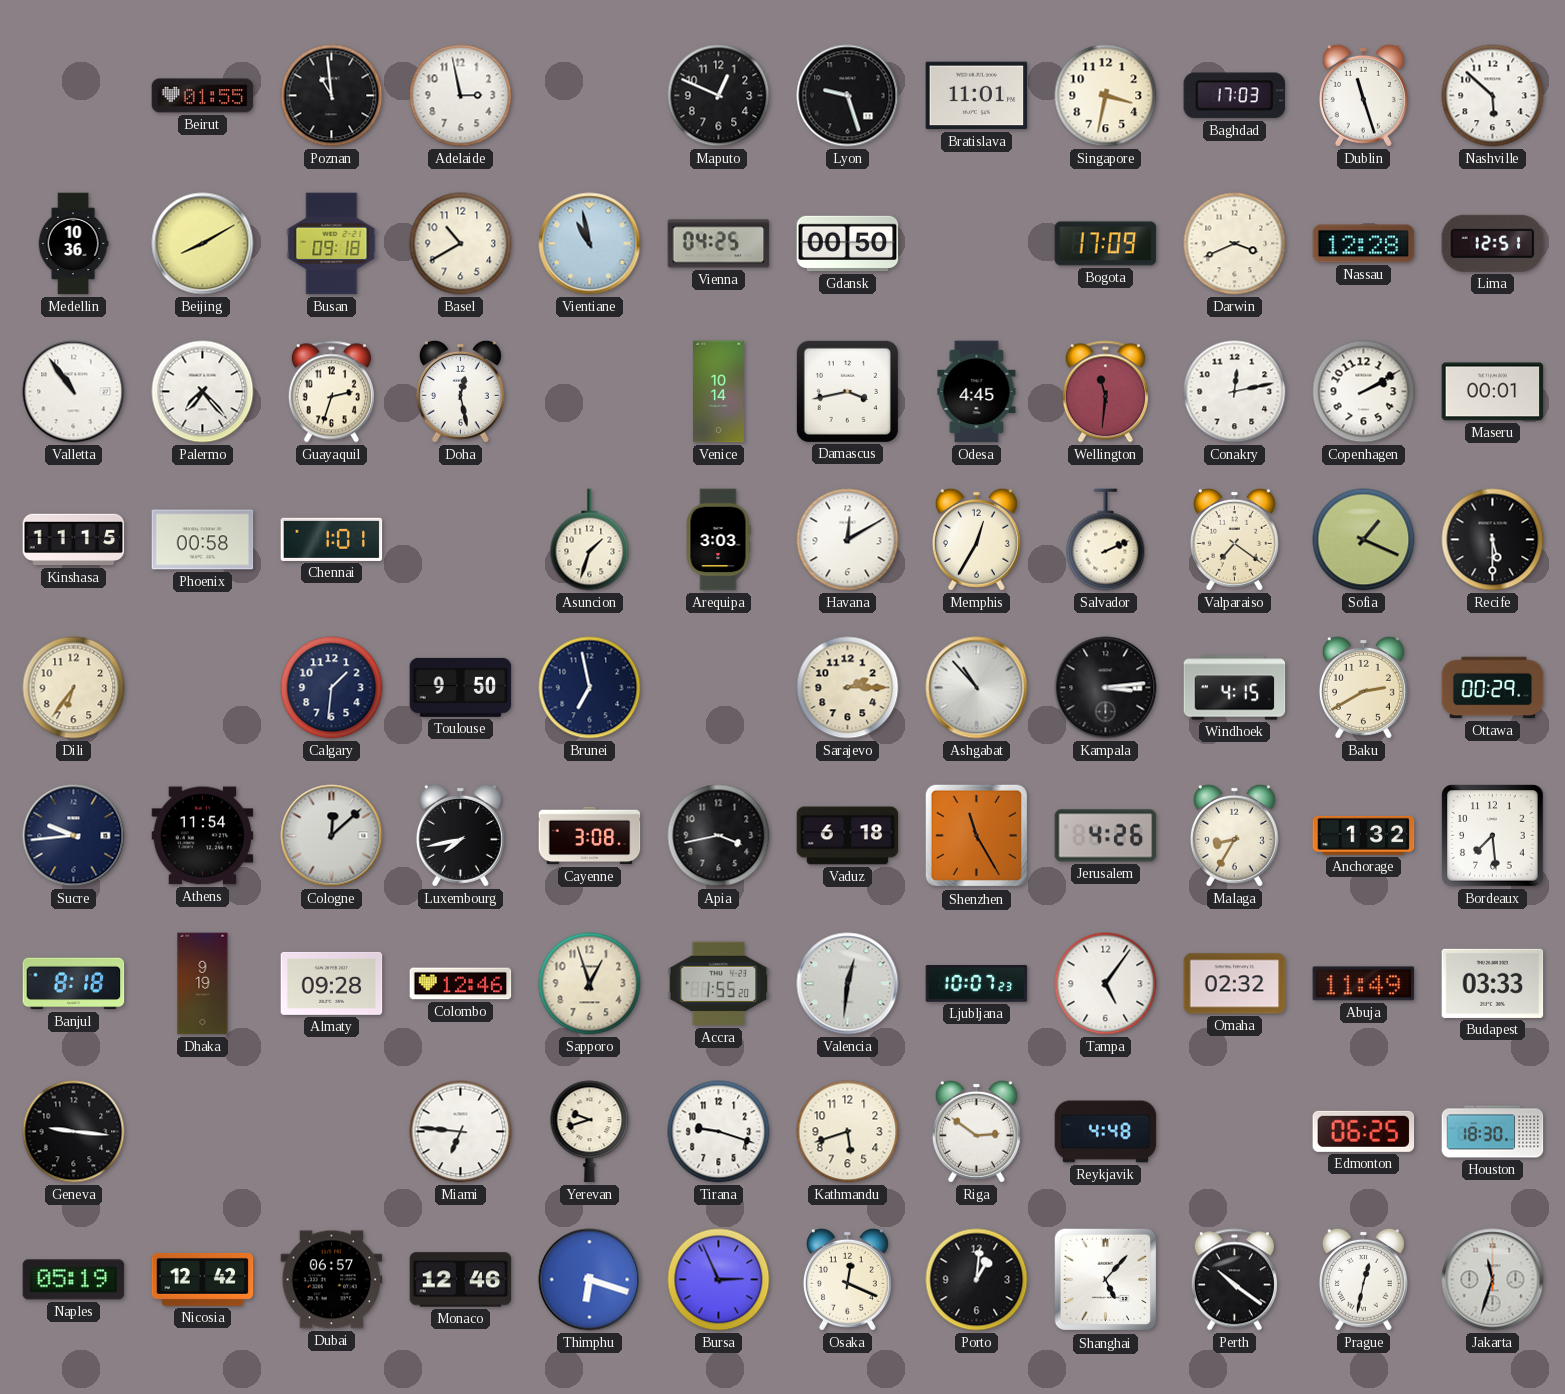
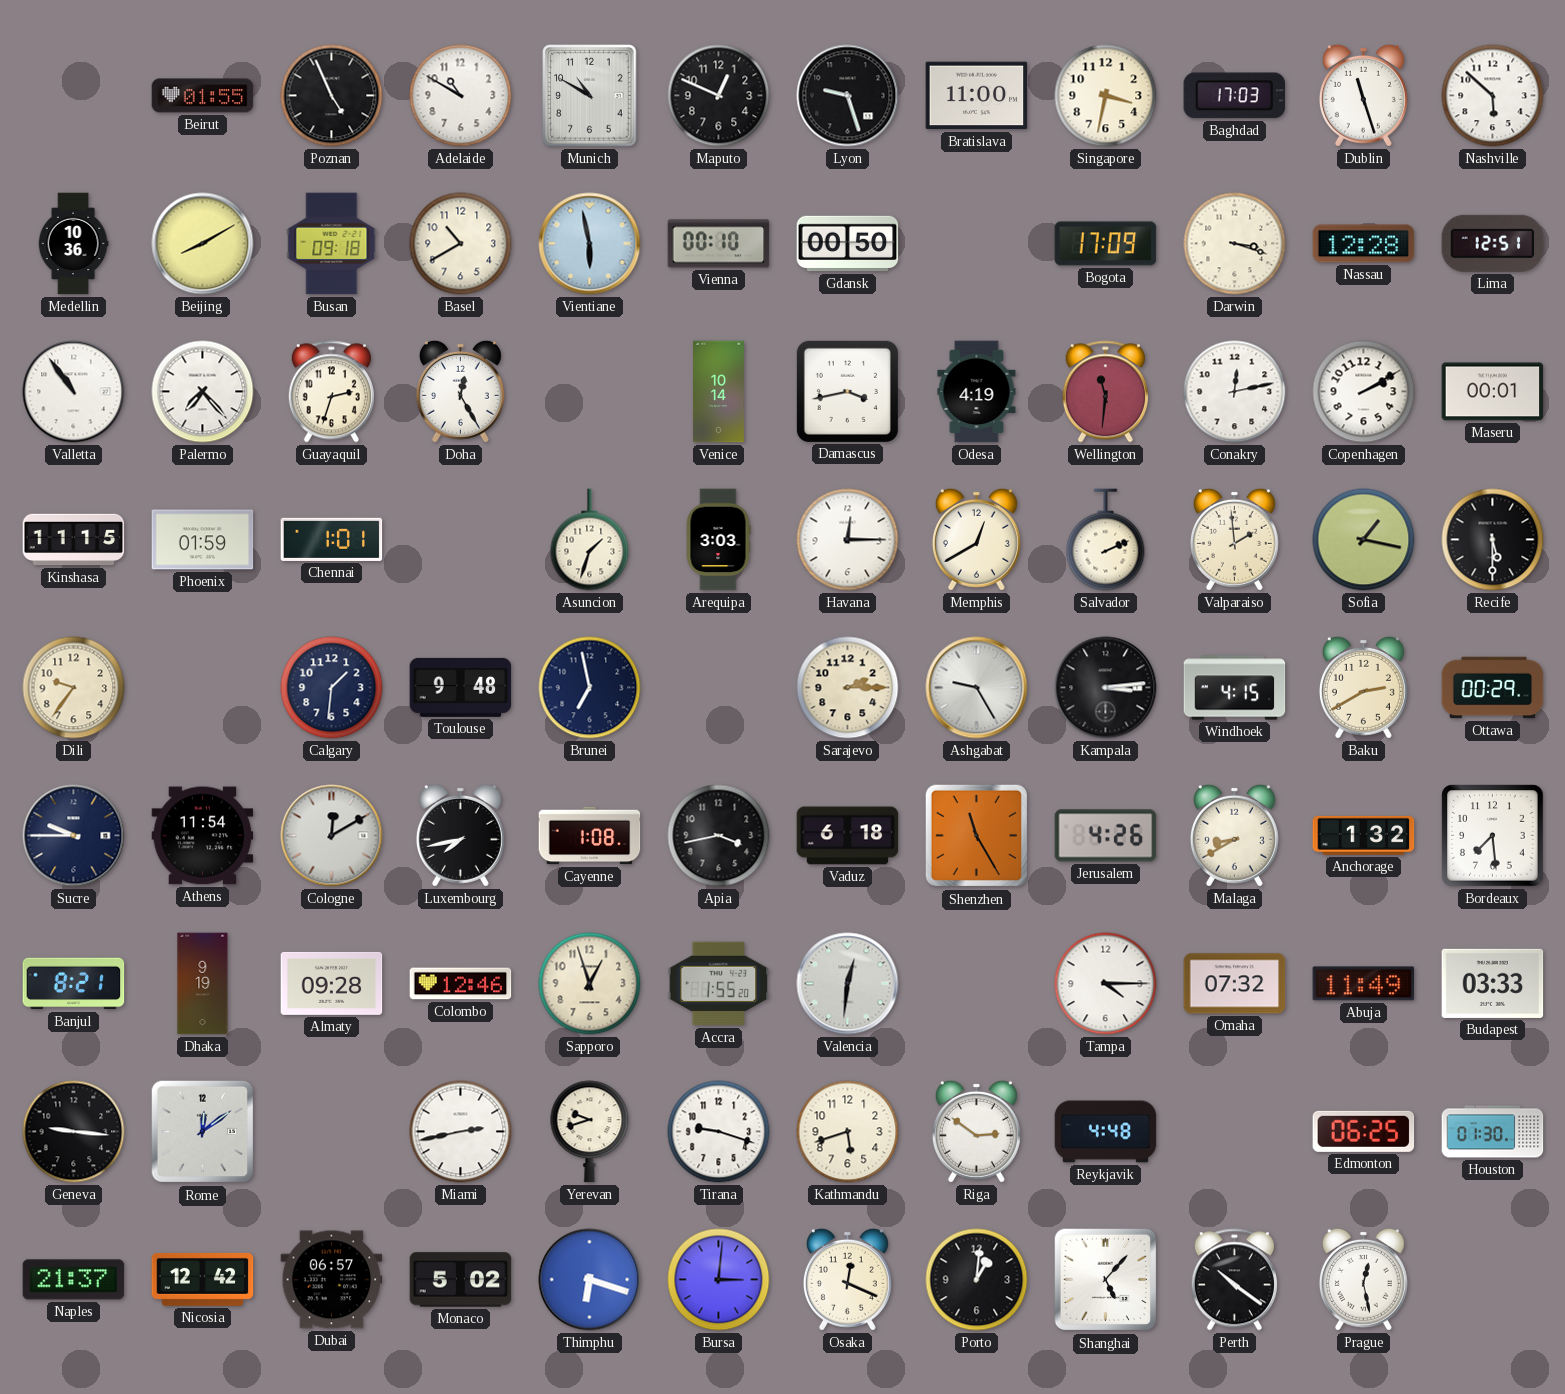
Poznan: 10:59 -> 4:56 (332, 96)
Adelaide: 2:58 -> 10:50 (461, 96)
Munich: none -> 10:50 (590, 96)
Bratislava: 11:01 -> 11:00 (977, 96)
Vientiane: 10:58 -> 5:58 (590, 244)
Vienna: 04:25 -> 00:10 (719, 244)
Darwin: 3:41 -> 3:18 (1235, 244)
Doha: 12:28 -> 12:25 (460, 391)
Odesa: 4:45 -> 4:19 (977, 392)
Phoenix: 00:58 -> 01:59 (203, 540)
Havana: 12:10 -> 12:15 (848, 540)
Memphis: 12:35 -> 12:40 (976, 539)
Valparaiso: 7:21 -> 1:59 (1234, 539)
Sofia: 1:19 -> 1:17 (1364, 540)
Dili: 6:36 -> 9:36 (74, 688)
Toulouse: 9:50 -> 9:48 (461, 687)
Ashgabat: 10:53 -> 9:25 (977, 688)
Sucre: 9:44 -> 9:45 (74, 836)
Cologne: 12:08 -> 12:10 (332, 836)
Cayenne: 3:08 -> 1:08 (590, 836)
Malaga: 8:35 -> 8:40 (1234, 835)
Banjul: 8:18 -> 8:21 (74, 984)
Ljubljana: 10:07 -> none (977, 984)
Tampa: 5:06 -> 4:15 (1106, 984)
Omaha: 02:32 -> 07:32 (1235, 984)
Rome: none -> 12:09 (203, 1132)
Miami: 6:46 -> 2:43 (461, 1132)
Houston: 18:30 -> 01:30 (1493, 1132)
Naples: 05:19 -> 21:37 (74, 1280)
Monaco: 12:46 -> 5:02 (461, 1280)
Bursa: 2:56 -> 3:01 (719, 1280)
Prague: 12:32 -> 12:28 (1363, 1279)
Jakarta: 11:33 -> none (1493, 1280)
